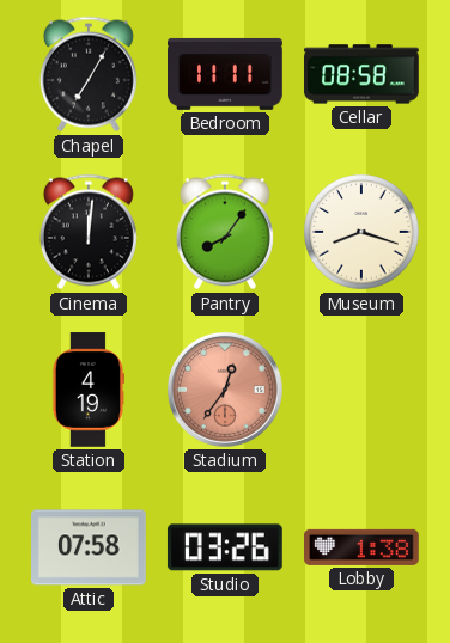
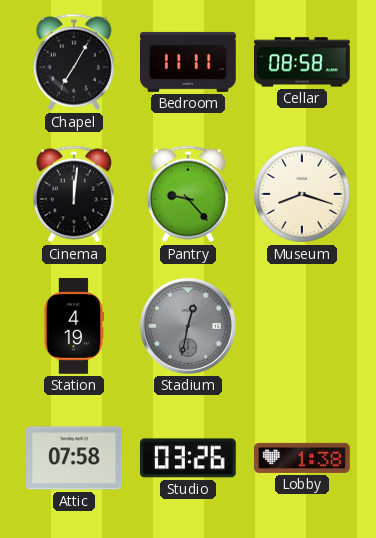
Pantry: 8:06 -> 9:23 (188, 194)
Stadium: 12:36 -> 12:32 (188, 326)
Stadium dial: salmon -> grey (188, 326)
